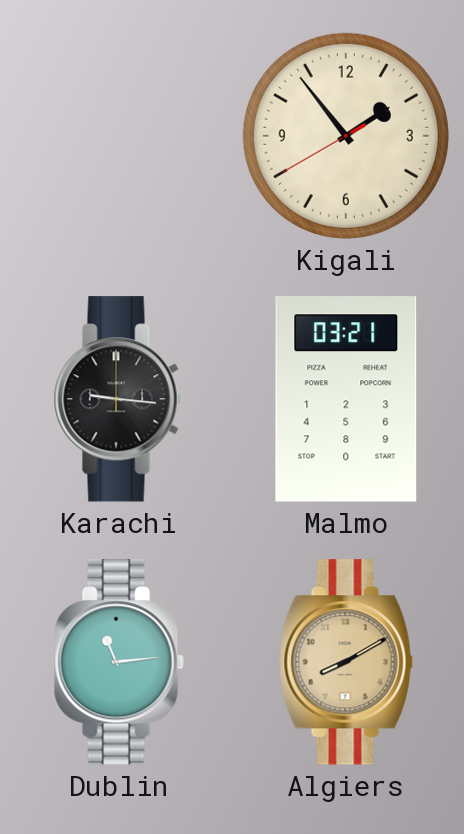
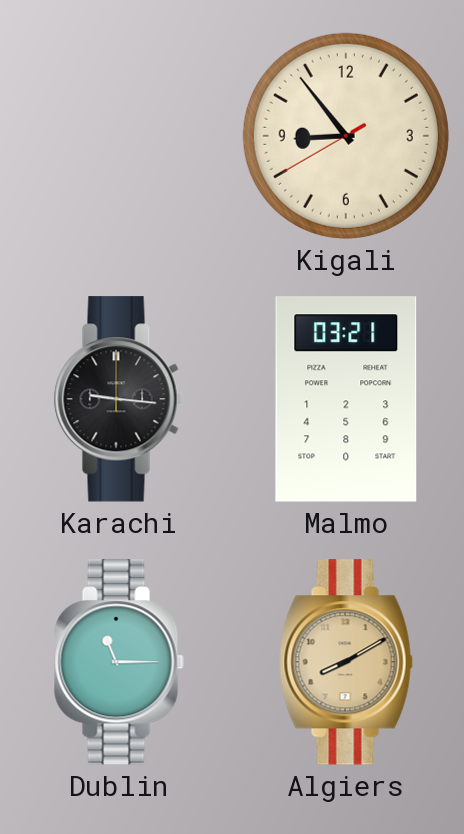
Kigali: 1:53 -> 8:53 (346, 136)
Dublin: 11:14 -> 11:15 (119, 662)
